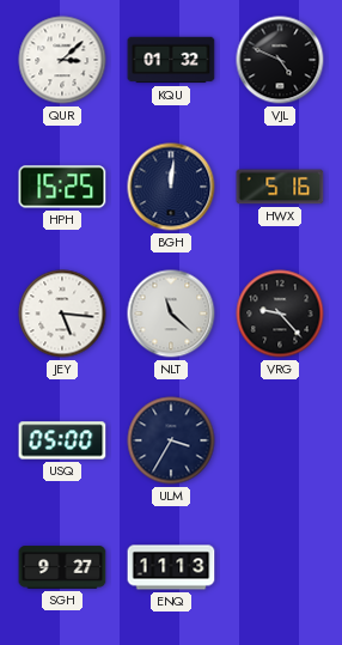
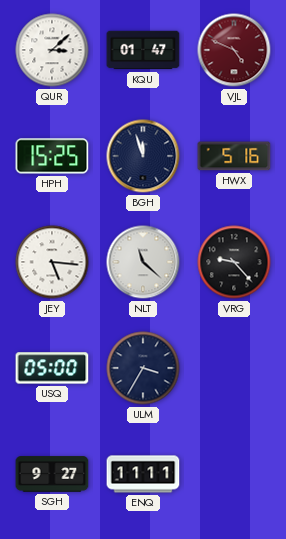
KQU: 01:32 -> 01:47 (143, 50)
VJL dial: black -> burgundy (234, 50)
BGH: 12:01 -> 11:57 (143, 156)
ENQ: 11:13 -> 11:11 (143, 474)
